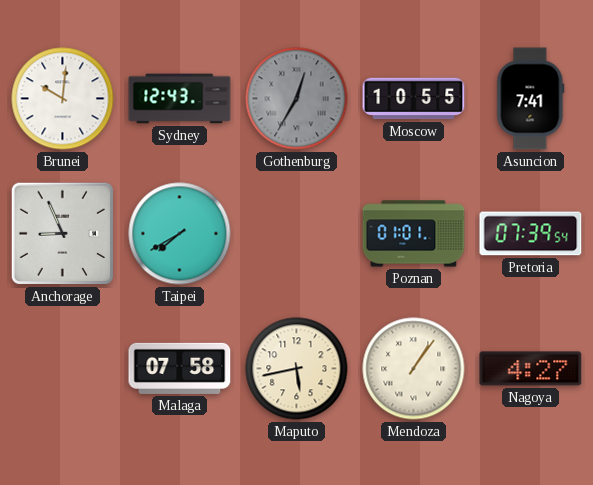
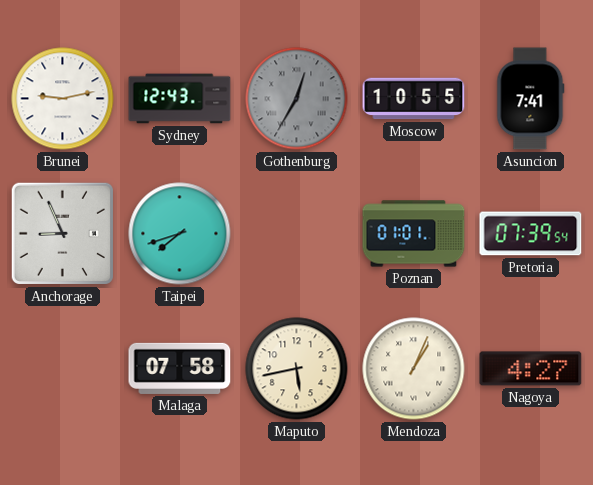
Brunei: 10:01 -> 9:13 (63, 99)
Taipei: 7:40 -> 7:42 (180, 234)
Mendoza: 1:06 -> 1:04 (414, 369)
